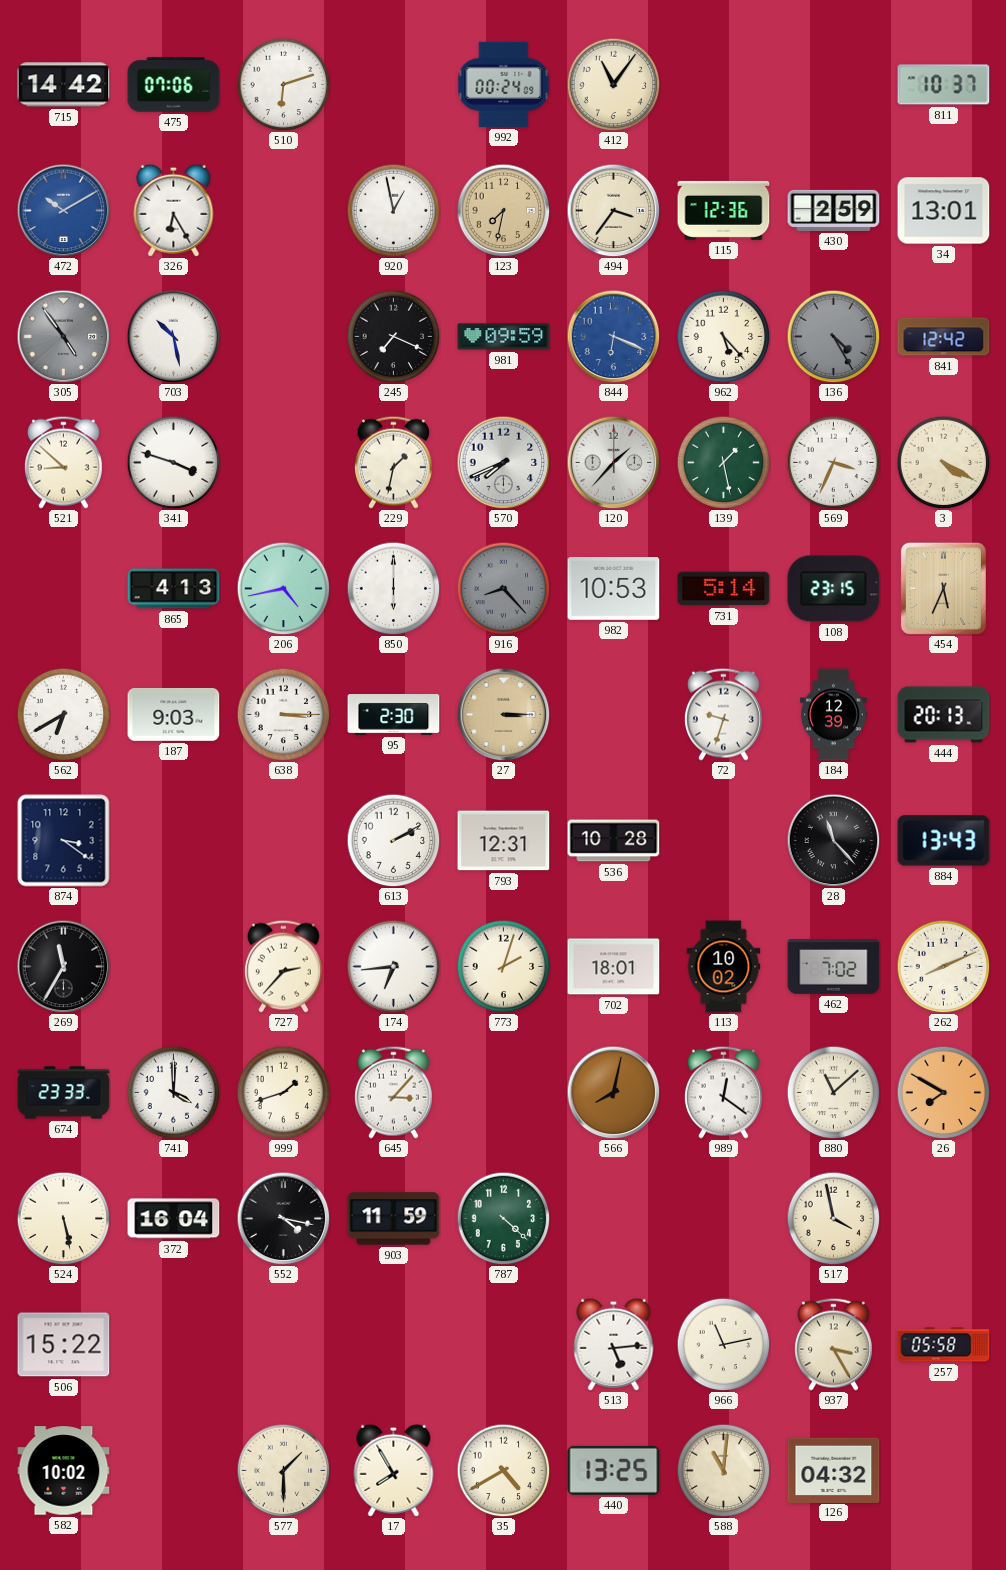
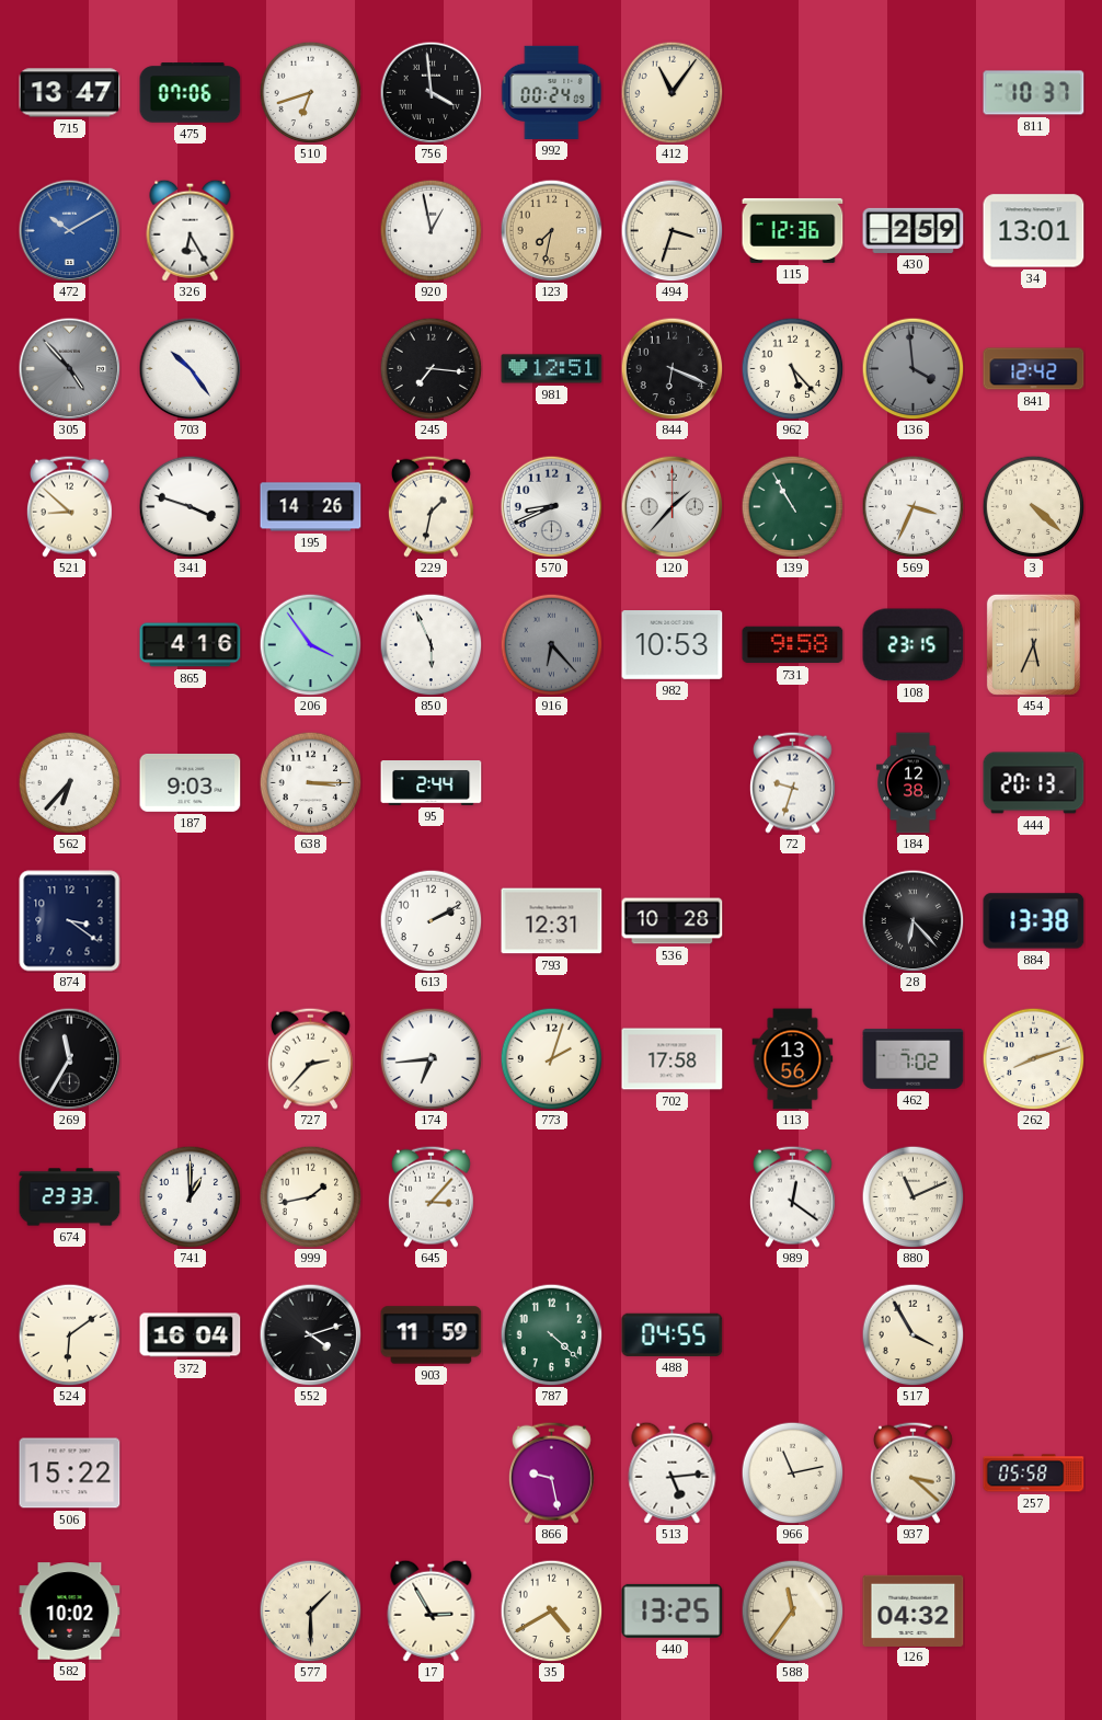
715: 14:42 -> 13:47 (70, 93)
510: 6:12 -> 6:42 (310, 92)
756: none -> 3:59 (431, 92)
494: 3:36 -> 3:33 (671, 230)
305: 4:54 -> 4:53 (69, 368)
703: 10:28 -> 10:24 (190, 368)
245: 7:19 -> 7:16 (431, 368)
981: 09:59 -> 12:51 (552, 369)
844 dial: blue -> black (671, 368)
136: 4:25 -> 3:59 (912, 368)
195: none -> 14:26 (311, 507)
570: 7:41 -> 8:41 (551, 506)
139: 1:28 -> 10:55 (792, 506)
3: 4:20 -> 4:22 (1033, 506)
865: 4:13 -> 4:16 (191, 645)
206: 4:43 -> 3:54 (310, 644)
850: 6:00 -> 5:56 (431, 644)
916: 8:23 -> 6:23 (551, 644)
731: 5:14 -> 9:58 (793, 645)
562: 6:40 -> 6:37 (69, 782)
95: 2:30 -> 2:44 (432, 783)
27: 3:15 -> none (503, 714)
184: 12:39 -> 12:38 (912, 783)
28: 11:23 -> 6:23 (912, 920)
884: 13:43 -> 13:38 (1034, 921)
702: 18:01 -> 17:58 (673, 1059)
113: 10:02 -> 13:56 (793, 1059)
262: 8:11 -> 8:12 (1033, 1058)
741: 4:00 -> 1:00 (190, 1196)
999: 1:42 -> 1:43 (310, 1196)
566: 8:02 -> none (613, 1092)
880: 11:08 -> 11:11 (912, 1196)
26: 7:50 -> none (943, 1092)
524: 5:28 -> 6:09 (69, 1334)
552: 4:17 -> 4:12 (310, 1334)
488: none -> 04:55 (673, 1334)
517: 3:58 -> 3:55 (912, 1334)
866: none -> 9:28 (551, 1472)
937: 3:25 -> 3:22 (912, 1472)
17: 7:55 -> 2:55 (432, 1610)
588: 11:01 -> 11:36 (792, 1610)
